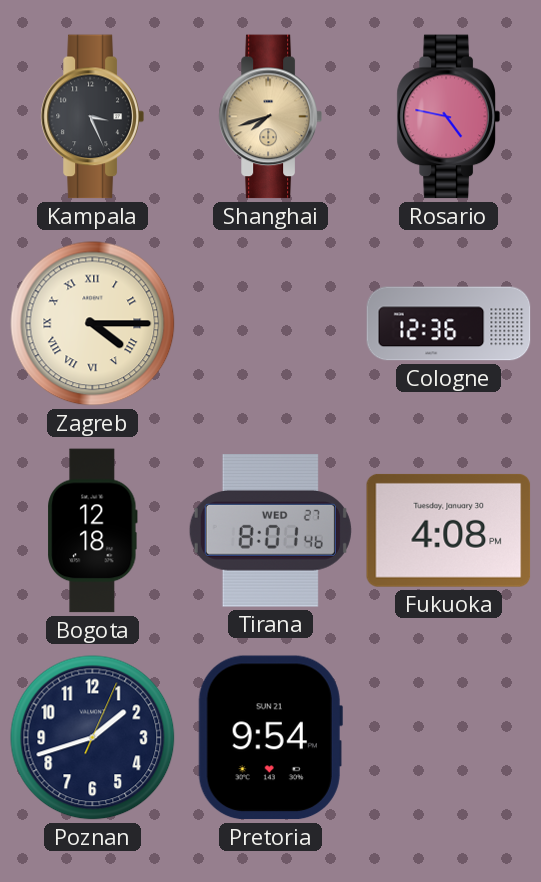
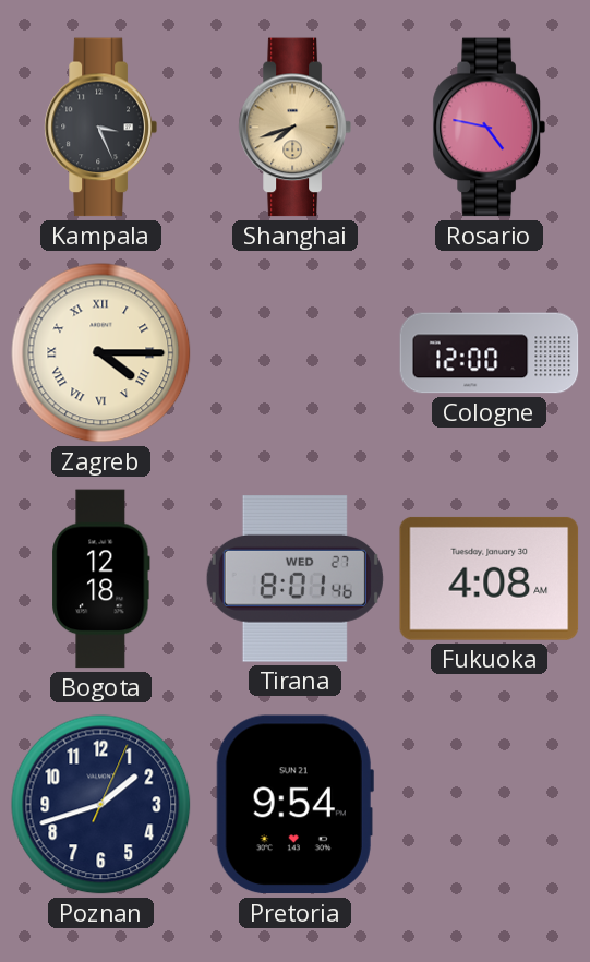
Cologne: 12:36 -> 12:00 (490, 353)
Fukuoka: 4:08 PM -> 4:08 AM (490, 578)
